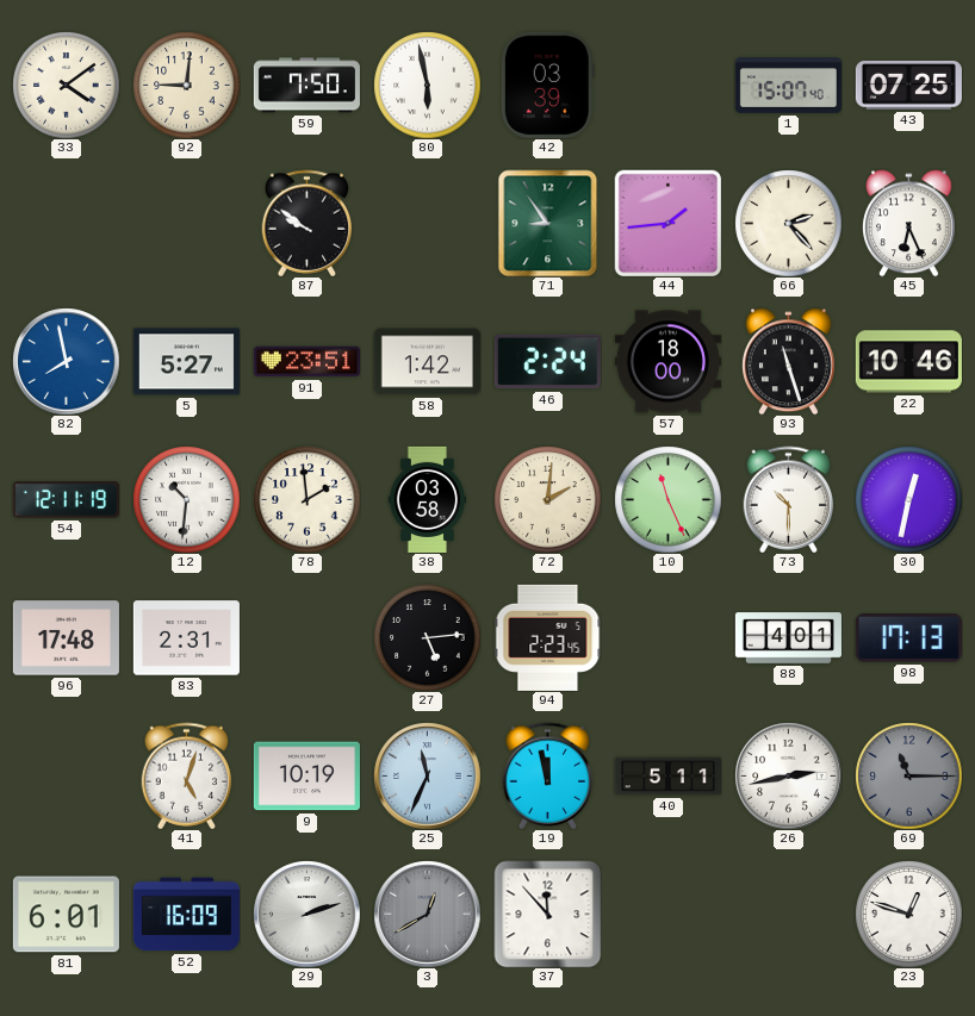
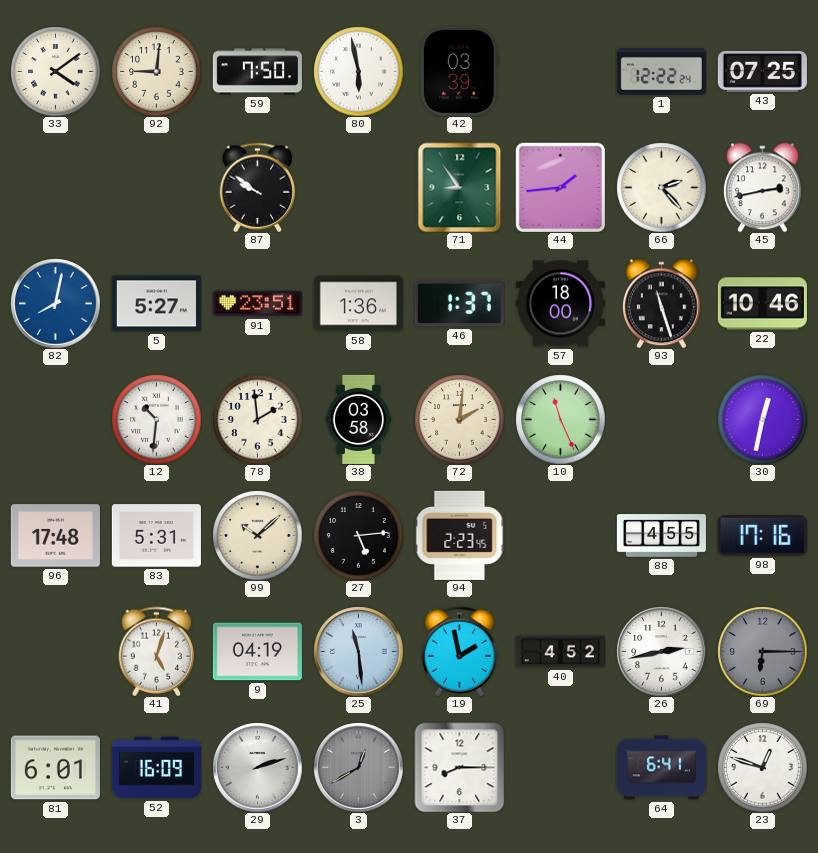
1: 15:07 -> 12:22 (661, 72)
45: 6:26 -> 2:43 (763, 187)
82: 7:58 -> 8:02 (55, 303)
58: 1:42 -> 1:36 (358, 304)
46: 2:24 -> 1:37 (459, 304)
54: 12:11 -> none (66, 500)
73: 10:30 -> none (789, 499)
83: 2:31 -> 5:31 (156, 536)
99: none -> 10:08 (257, 535)
88: 4:01 -> 4:55 (661, 536)
98: 17:13 -> 17:16 (762, 536)
9: 10:19 -> 04:19 (257, 652)
25: 11:34 -> 11:29 (358, 651)
19: 11:58 -> 1:58 (460, 651)
40: 5:11 -> 4:52 (560, 652)
69: 11:15 -> 6:15 (762, 651)
37: 11:53 -> 8:15 (459, 767)
64: none -> 6:41 (661, 768)
